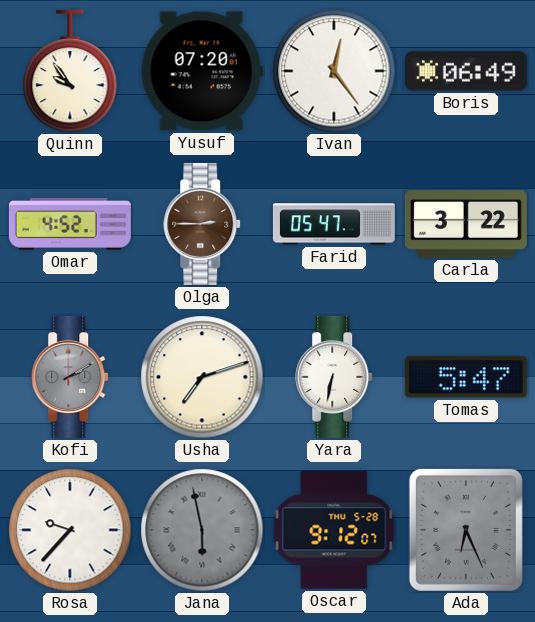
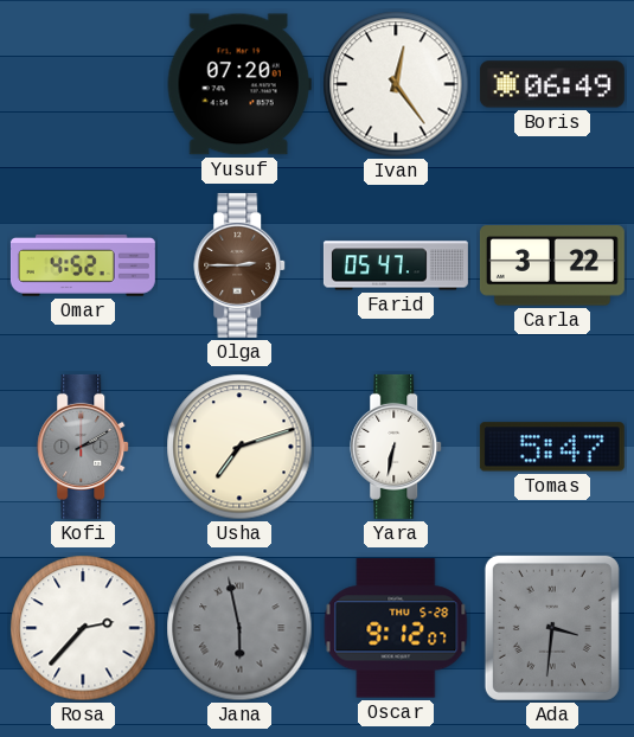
Quinn: 9:54 -> none (70, 71)
Rosa: 9:37 -> 2:37 (83, 628)
Ada: 6:26 -> 3:31 (552, 628)
